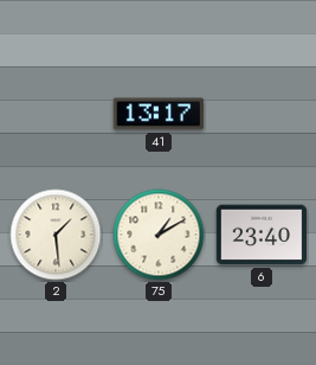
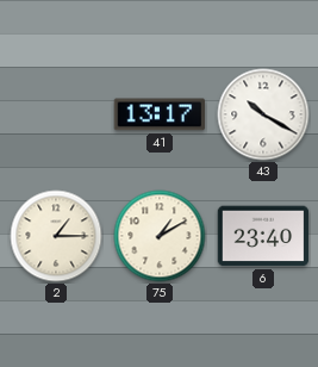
43: none -> 10:20 (263, 114)
2: 1:29 -> 1:15 (56, 236)
